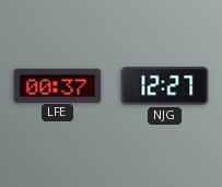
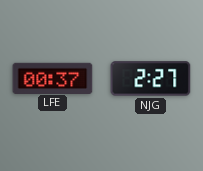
NJG: 12:27 -> 2:27 (151, 79)
